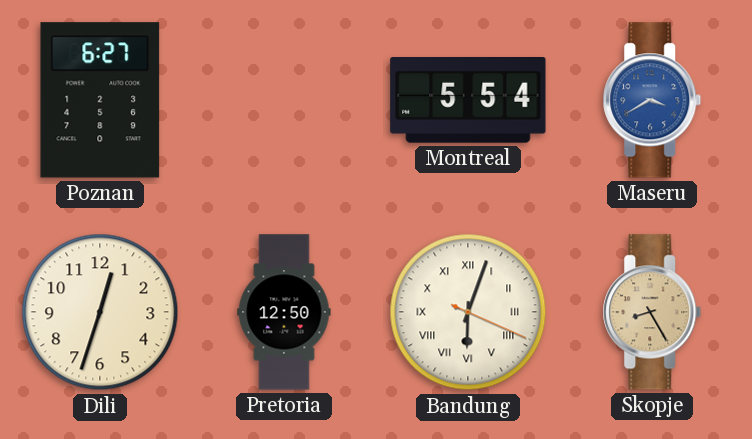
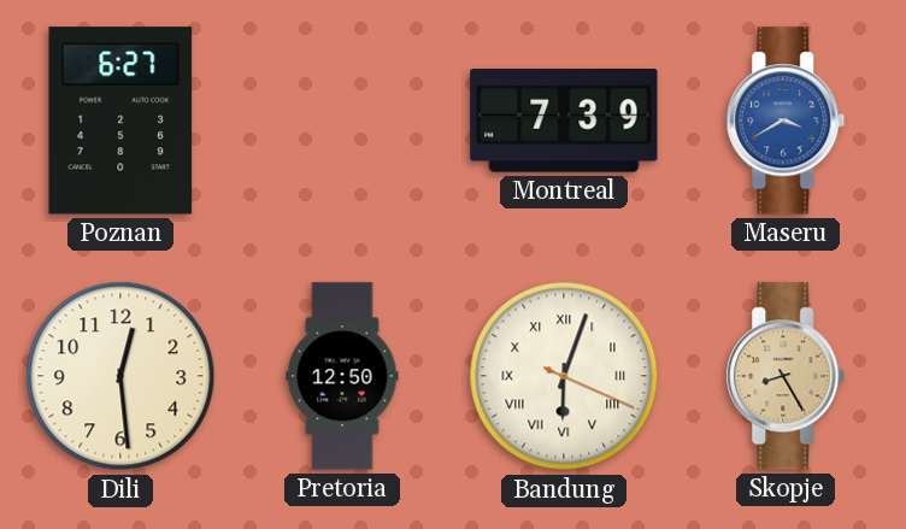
Montreal: 5:54 -> 7:39 (564, 122)
Dili: 12:33 -> 12:29 (120, 376)
